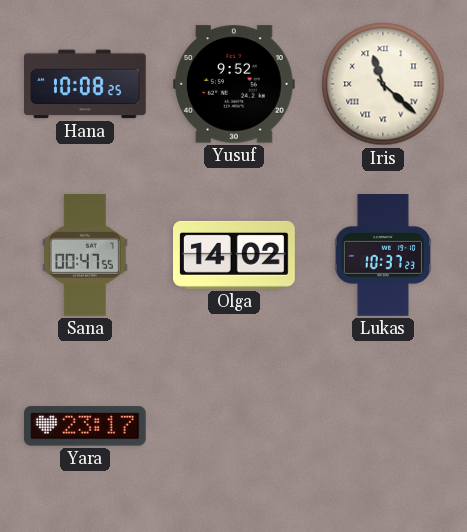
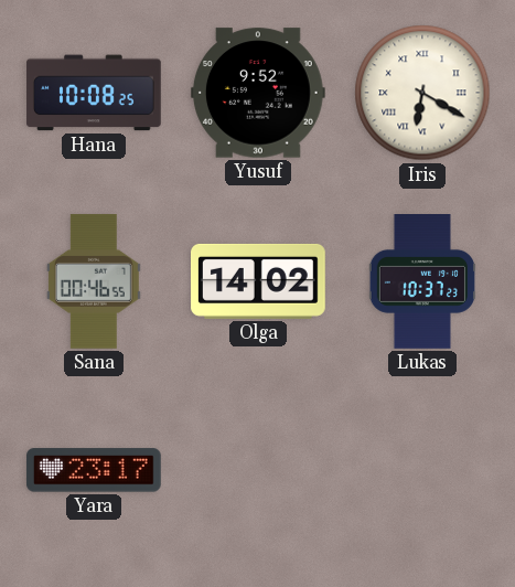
Iris: 11:22 -> 6:20 (422, 93)
Sana: 00:47 -> 00:46 (94, 281)
